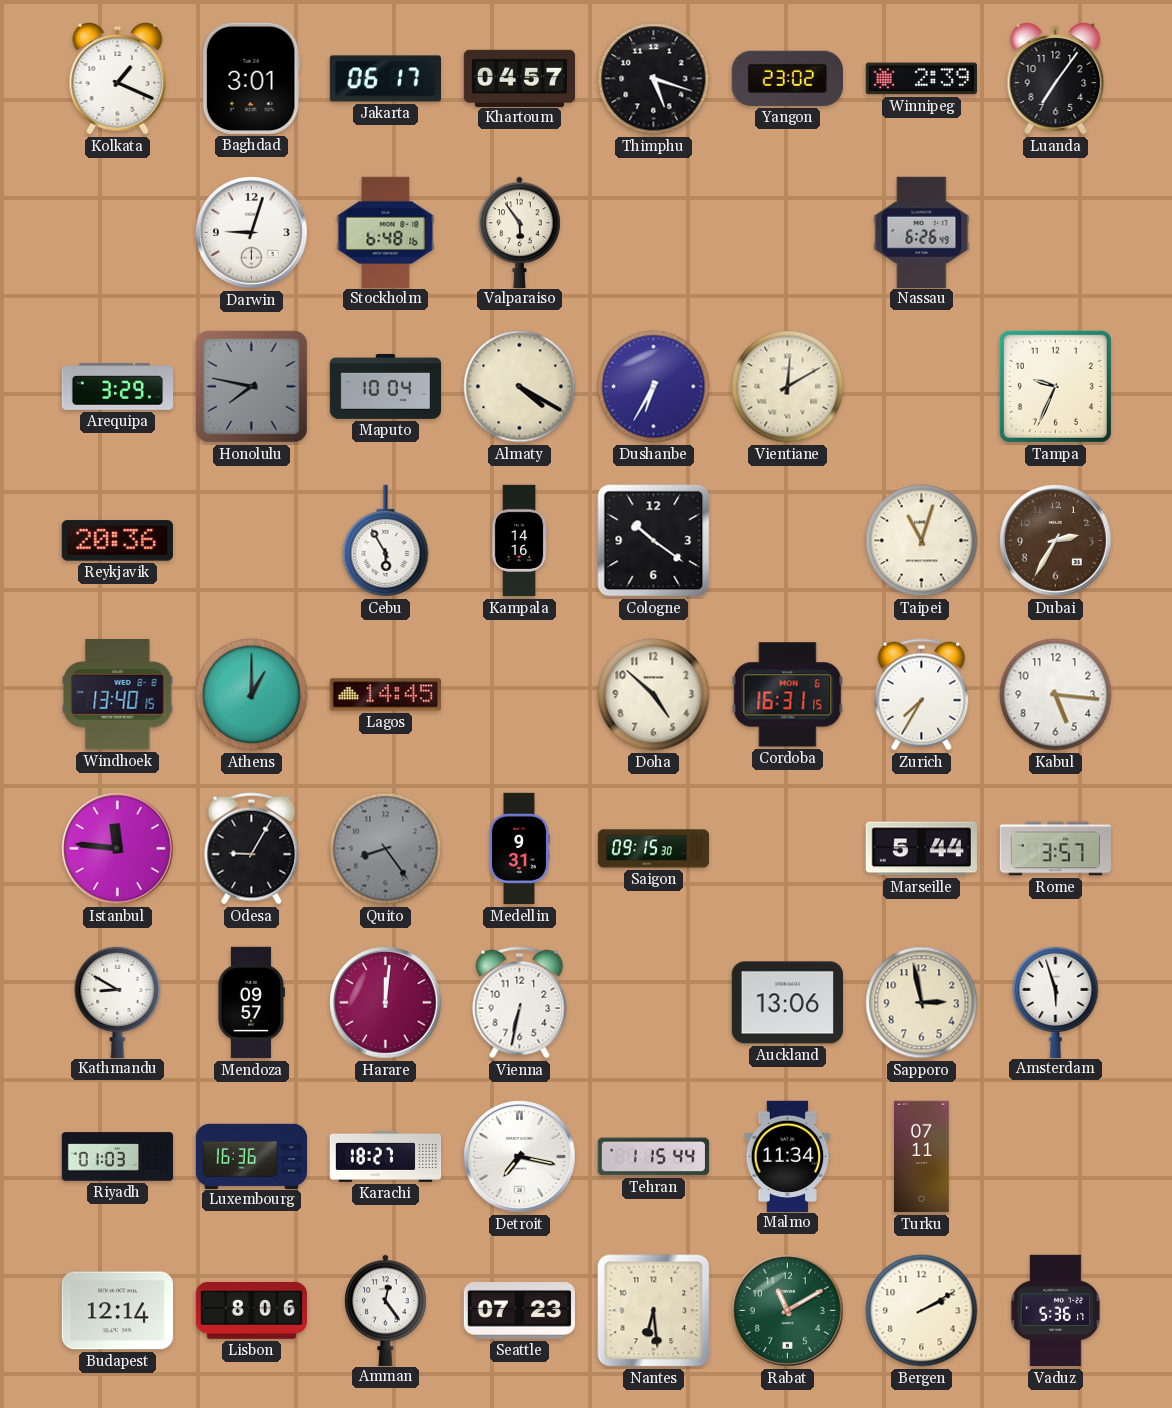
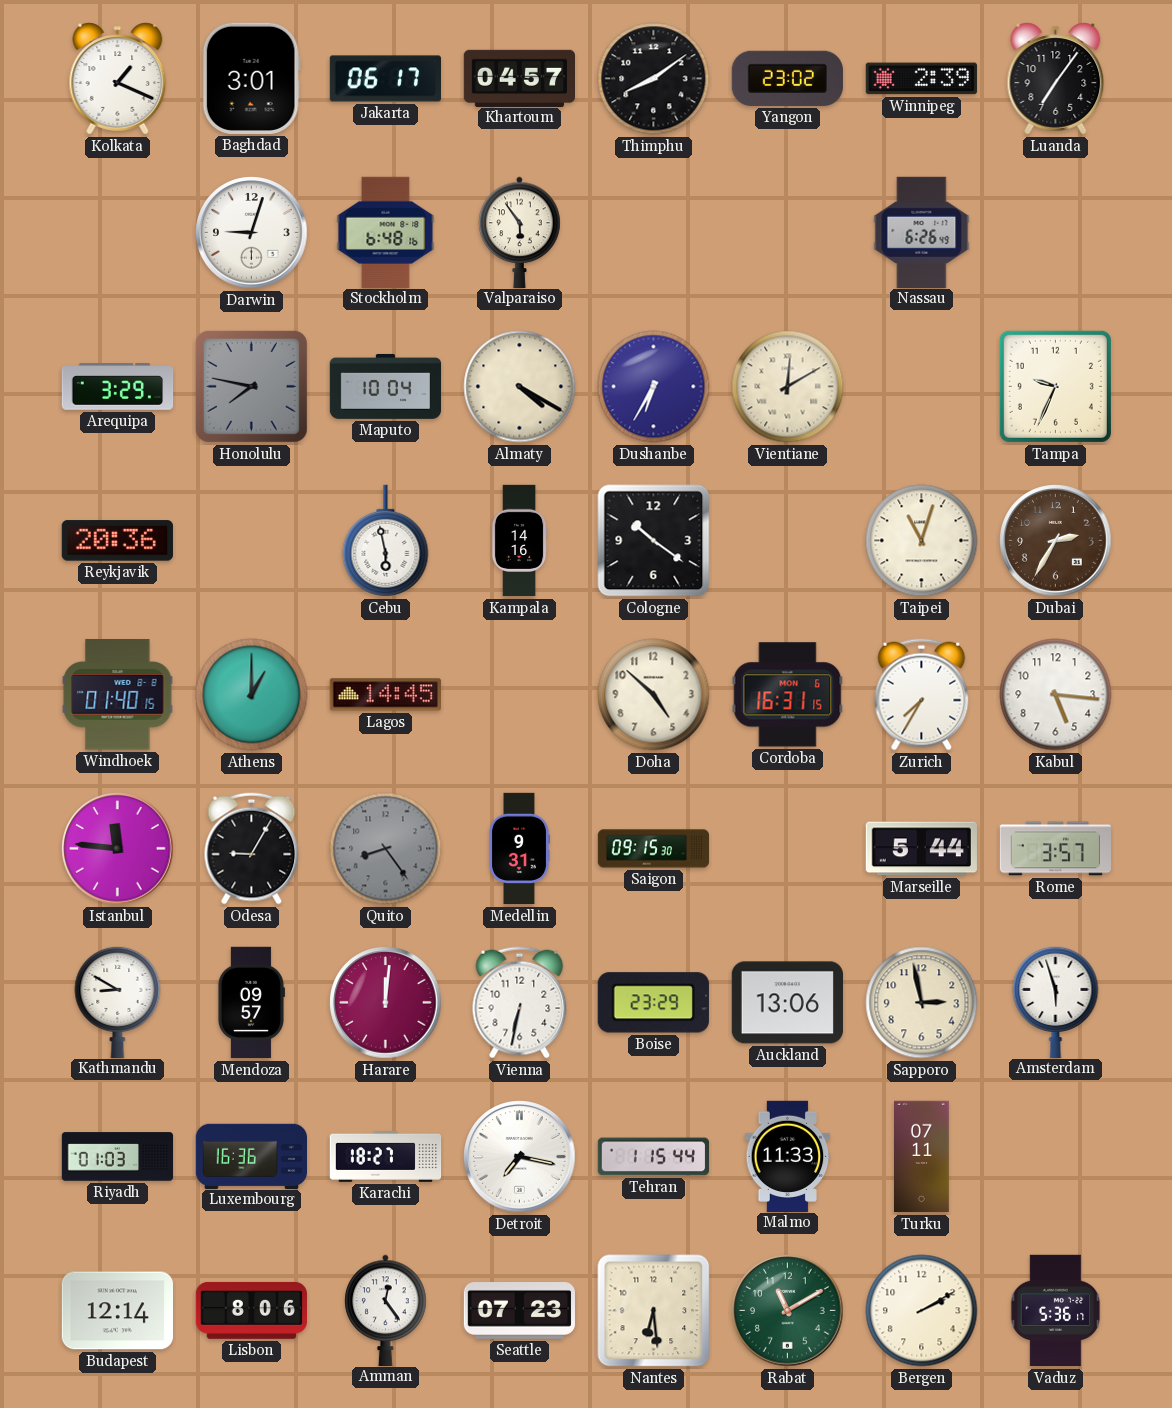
Thimphu: 5:18 -> 8:09 (654, 79)
Cebu: 5:55 -> 5:58 (386, 541)
Windhoek: 13:40 -> 01:40 (118, 695)
Boise: none -> 23:29 (653, 1003)
Malmo: 11:34 -> 11:33 (788, 1156)
